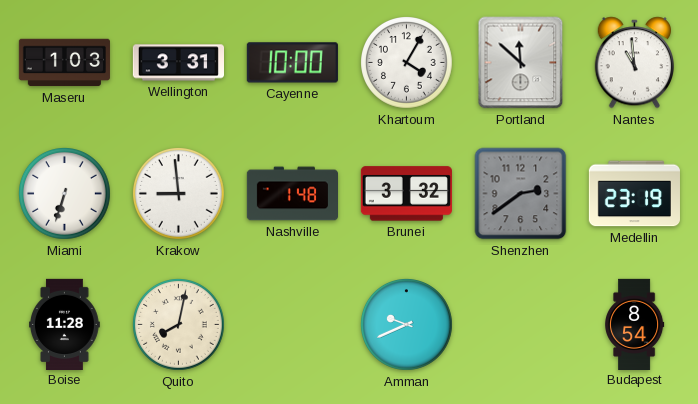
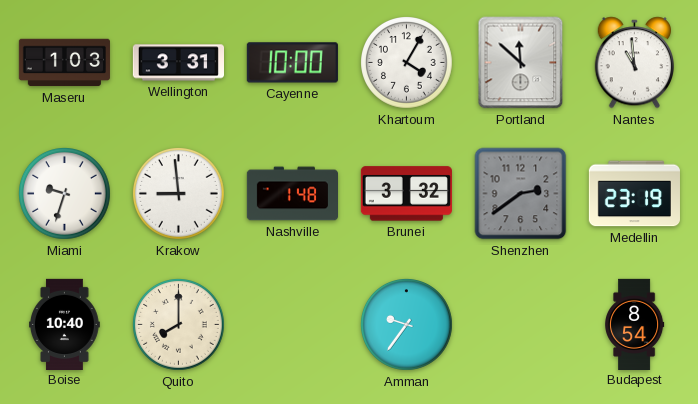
Miami: 6:33 -> 9:33 (65, 194)
Boise: 11:28 -> 10:40 (65, 324)
Quito: 8:02 -> 8:00 (179, 325)
Amman: 9:41 -> 9:36 (407, 325)
